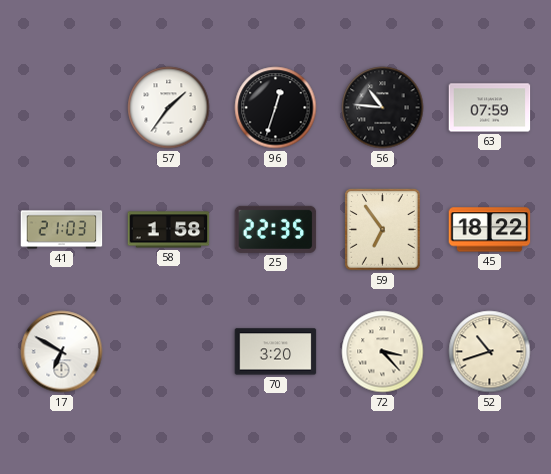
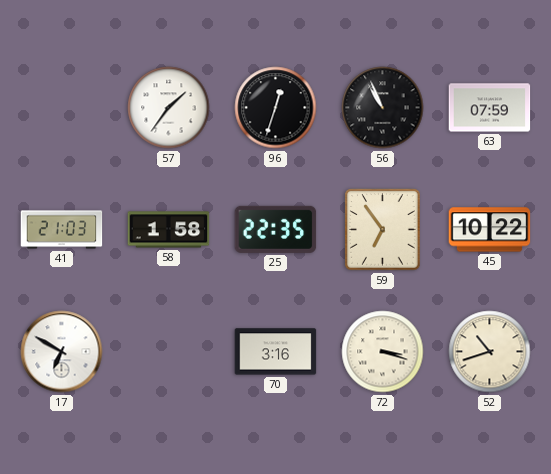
56: 10:46 -> 10:56 (383, 108)
45: 18:22 -> 10:22 (490, 230)
70: 3:20 -> 3:16 (276, 352)
72: 3:23 -> 3:18 (383, 352)
